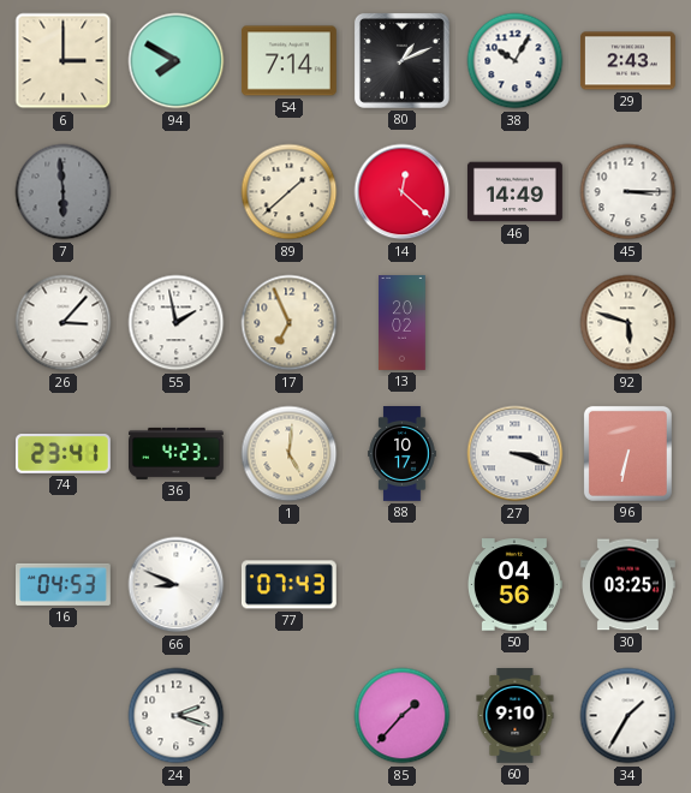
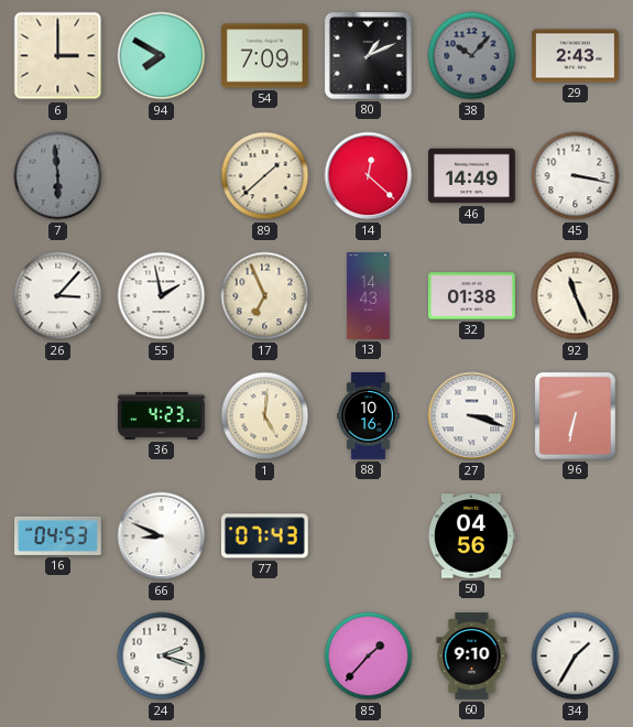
54: 7:14 -> 7:09 (264, 56)
38: 10:05 -> 10:07 (472, 56)
38 dial: white -> grey (472, 56)
45: 3:15 -> 3:17 (576, 176)
13: 20:02 -> 14:43 (369, 296)
32: none -> 01:38 (472, 296)
92: 5:48 -> 11:26 (576, 296)
74: 23:41 -> none (62, 454)
88: 10:17 -> 10:16 (369, 416)
30: 03:25 -> none (627, 585)
